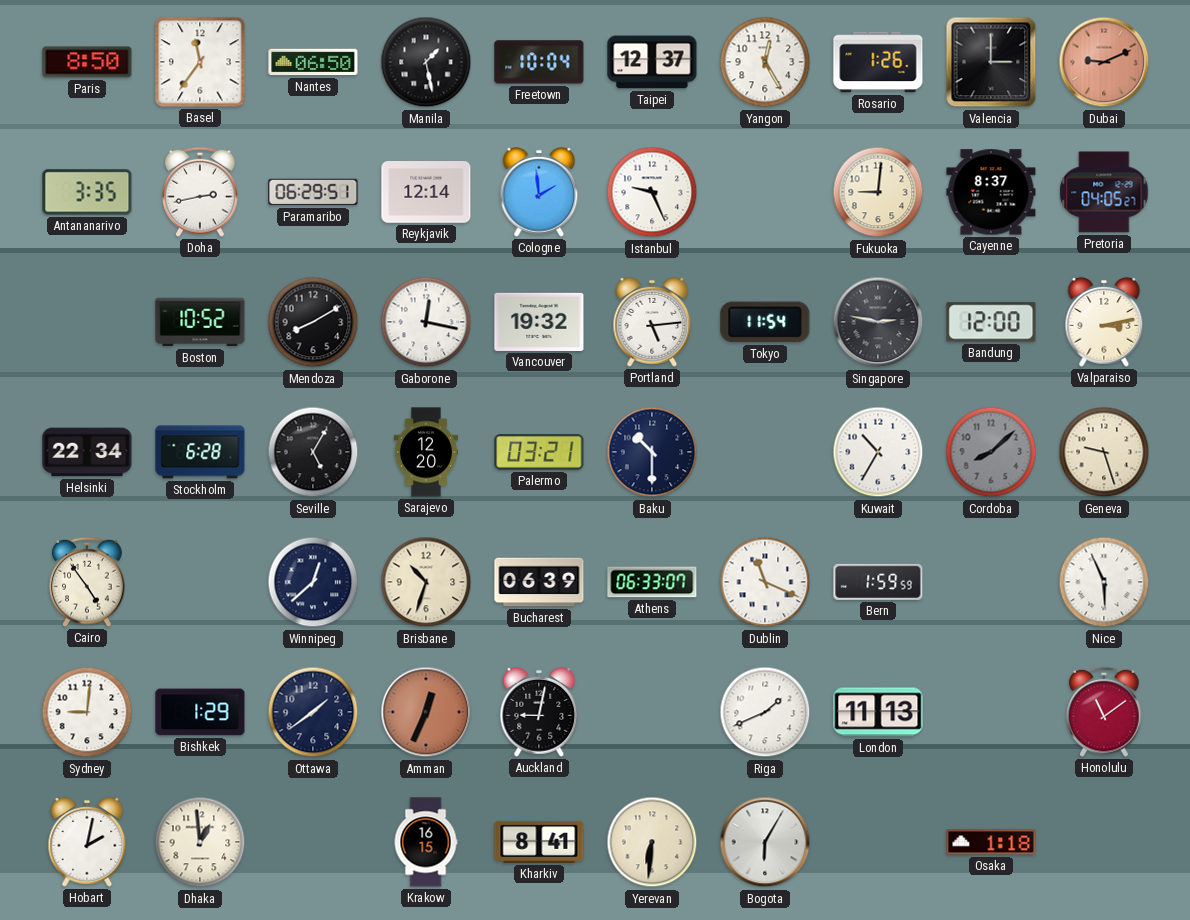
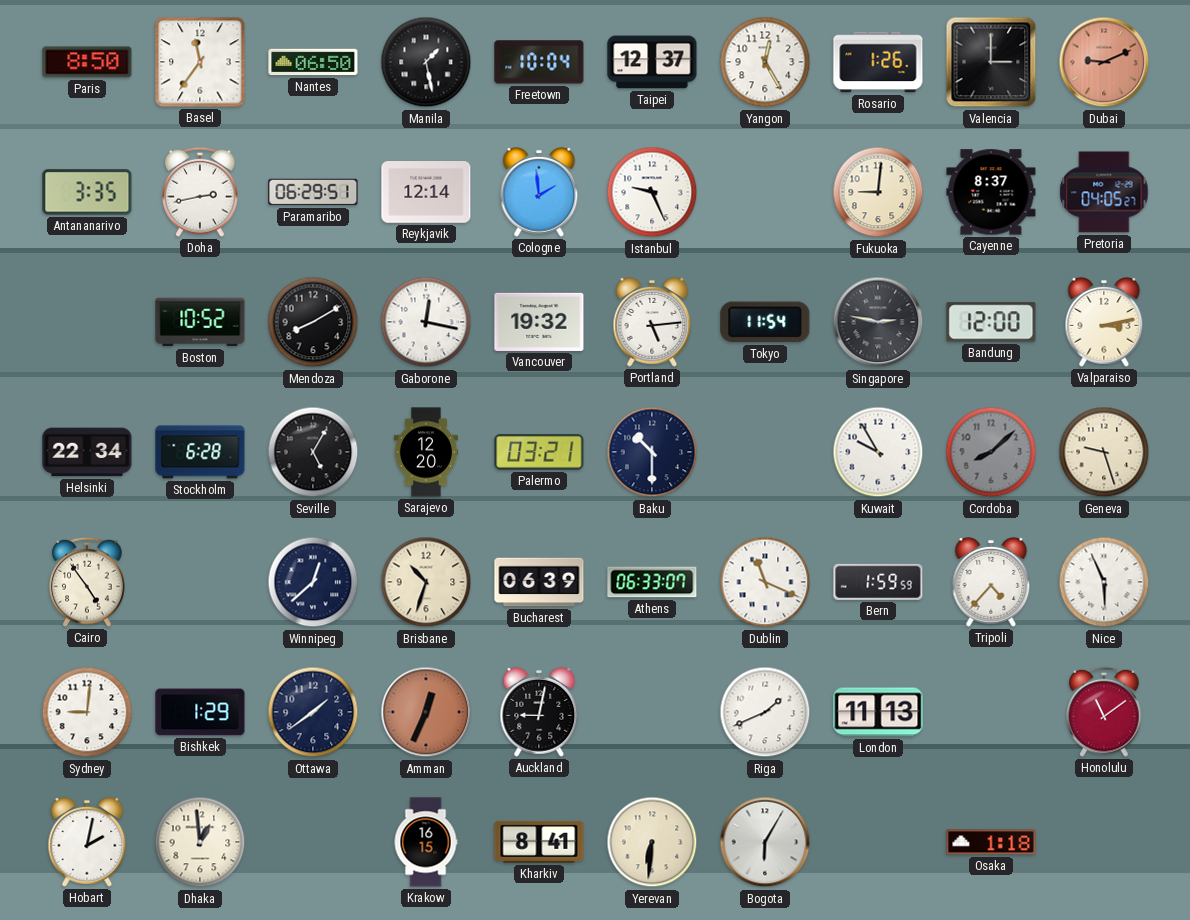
Kuwait: 10:35 -> 9:55 (878, 452)
Tripoli: none -> 4:37 (991, 582)
